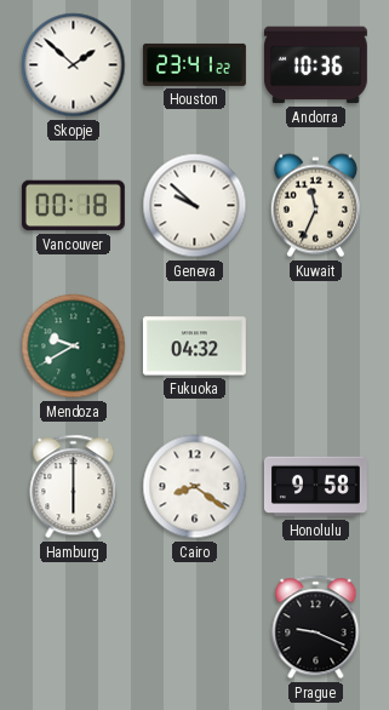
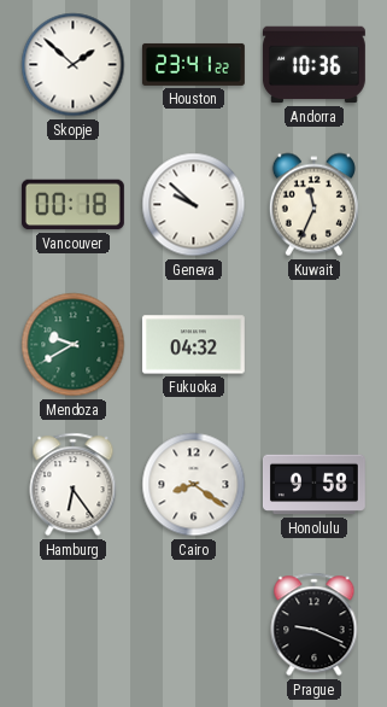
Hamburg: 6:00 -> 6:24 (74, 485)
